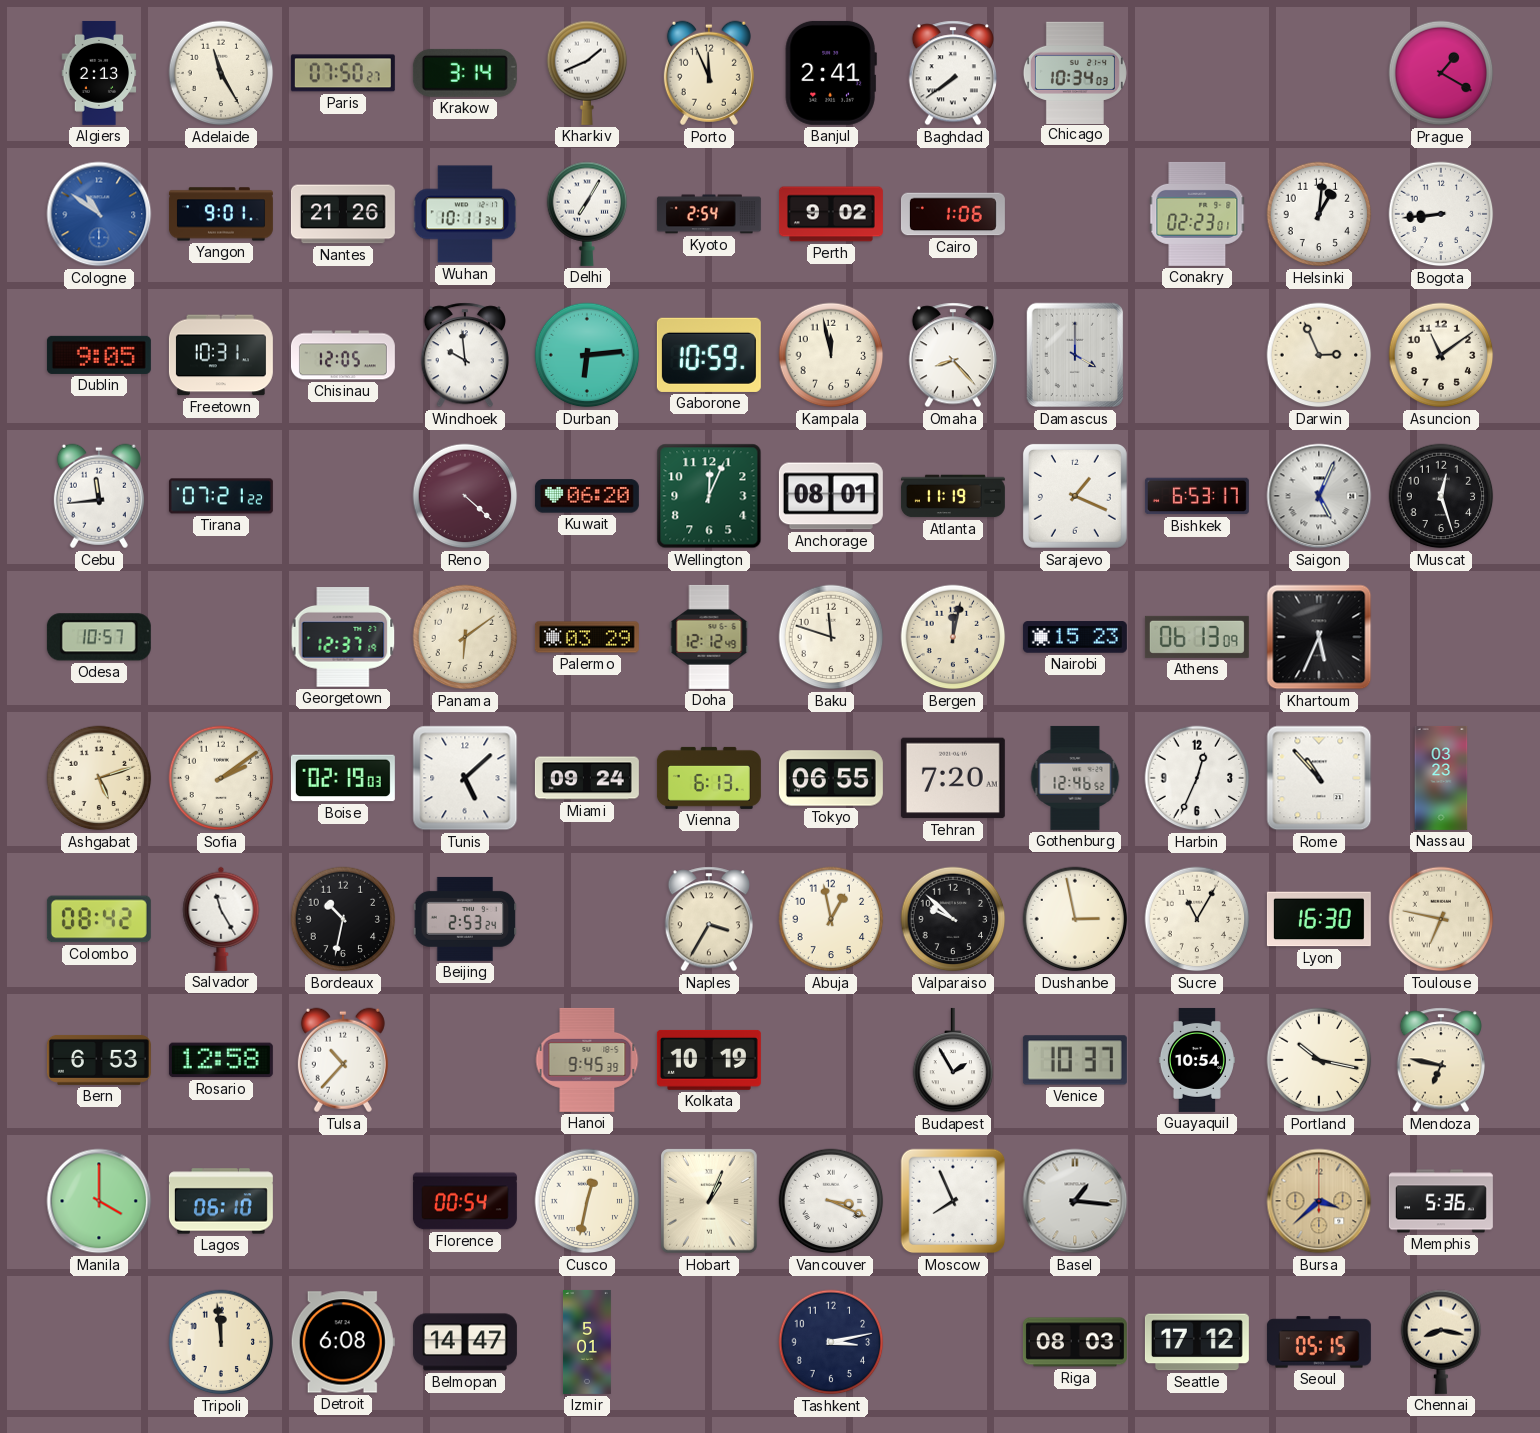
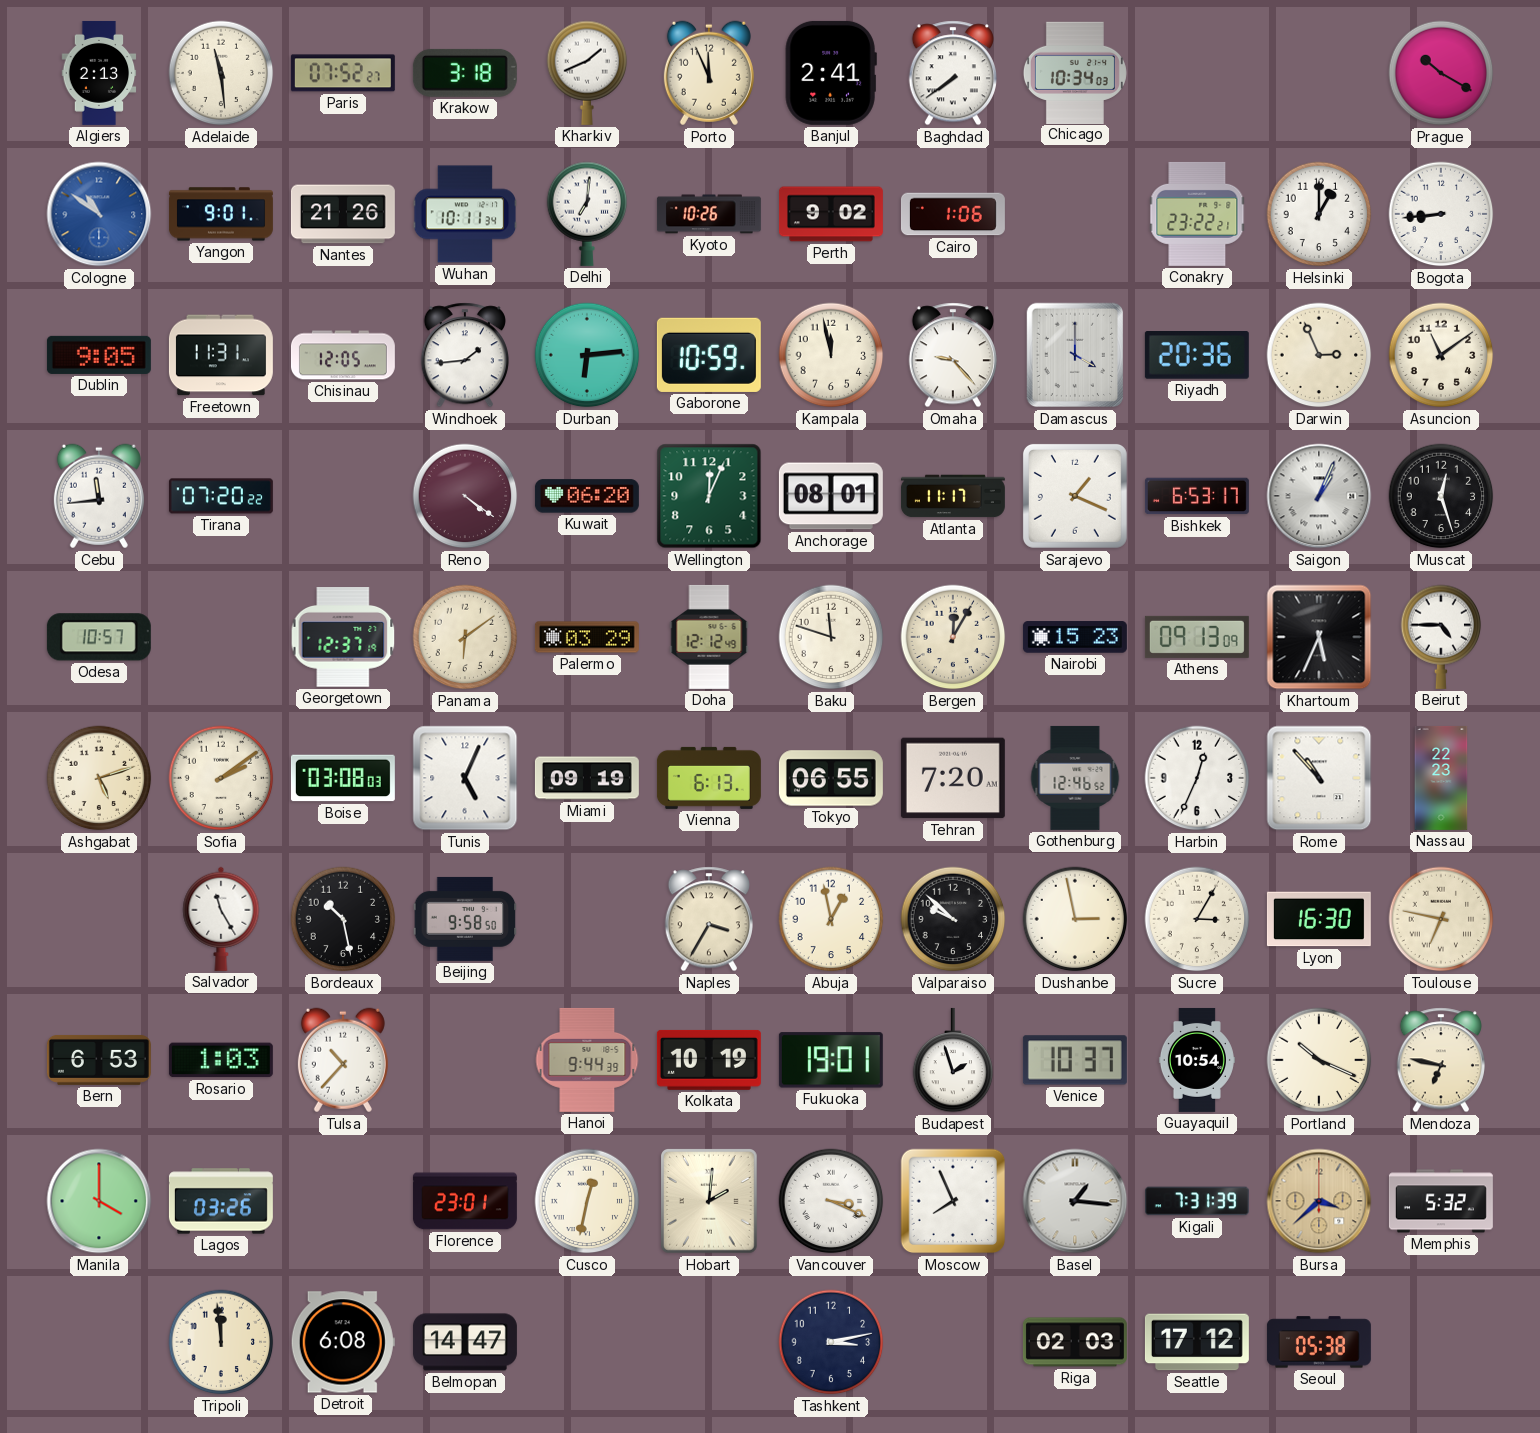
Adelaide: 11:25 -> 11:29 (221, 73)
Paris: 07:50 -> 07:52 (343, 73)
Krakow: 3:14 -> 3:18 (465, 73)
Prague: 1:20 -> 10:20 (1441, 73)
Delhi: 7:05 -> 7:01 (587, 214)
Kyoto: 2:54 -> 10:26 (709, 214)
Conakry: 02:23 -> 23:22 (1197, 214)
Helsinki: 1:01 -> 1:00 (1319, 214)
Freetown: 10:31 -> 11:31 (221, 355)
Windhoek: 9:59 -> 1:44 (465, 355)
Omaha: 8:23 -> 9:23 (953, 355)
Riyadh: none -> 20:36 (1197, 356)
Tirana: 07:21 -> 07:20 (221, 496)
Reno: 4:22 -> 4:21 (465, 496)
Atlanta: 11:19 -> 11:17 (953, 496)
Saigon: 5:04 -> 1:04 (1319, 496)
Bergen: 12:02 -> 12:05 (953, 637)
Athens: 06:13 -> 09:13 (1197, 637)
Beirut: none -> 4:45 (1441, 637)
Boise: 02:19 -> 03:08 (343, 778)
Tunis: 5:08 -> 5:04 (465, 778)
Miami: 09:24 -> 09:19 (587, 778)
Nassau: 03:23 -> 22:23 (1441, 778)
Colombo: 08:42 -> none (99, 919)
Bordeaux: 10:32 -> 10:28 (343, 919)
Beijing: 2:53 -> 9:58 (465, 919)
Sucre: 11:05 -> 3:05 (1197, 919)
Rosario: 12:58 -> 1:03 (221, 1060)
Hanoi: 9:45 -> 9:44 (587, 1060)
Fukuoka: none -> 19:01 (831, 1060)
Budapest: 1:55 -> 1:57 (953, 1060)
Portland: 10:17 -> 10:19 (1319, 1060)
Lagos: 06:10 -> 03:26 (221, 1201)
Florence: 00:54 -> 23:01 (465, 1201)
Hobart: 1:04 -> 2:01 (710, 1202)
Kigali: none -> 7:31 (1197, 1201)
Memphis: 5:36 -> 5:32 (1441, 1201)
Izmir: 5:01 -> none (587, 1342)
Riga: 08:03 -> 02:03 (1075, 1342)
Seoul: 05:15 -> 05:38 (1319, 1342)
Chennai: 8:17 -> none (1441, 1342)
